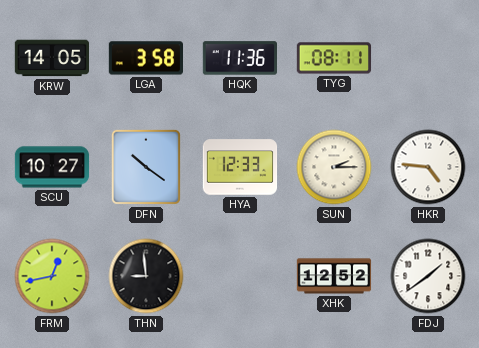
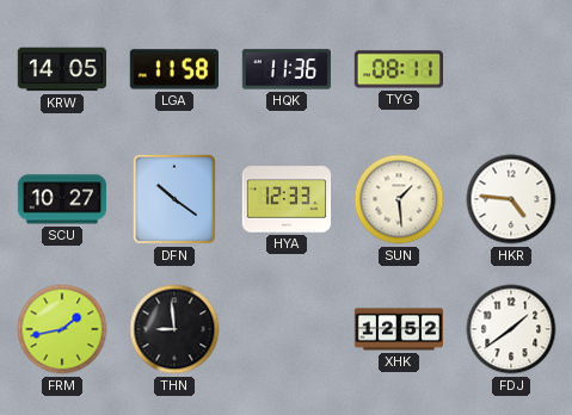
LGA: 3:58 -> 11:58 (173, 69)
SUN: 2:15 -> 1:29 (399, 199)
FRM: 12:43 -> 1:43 (62, 329)
